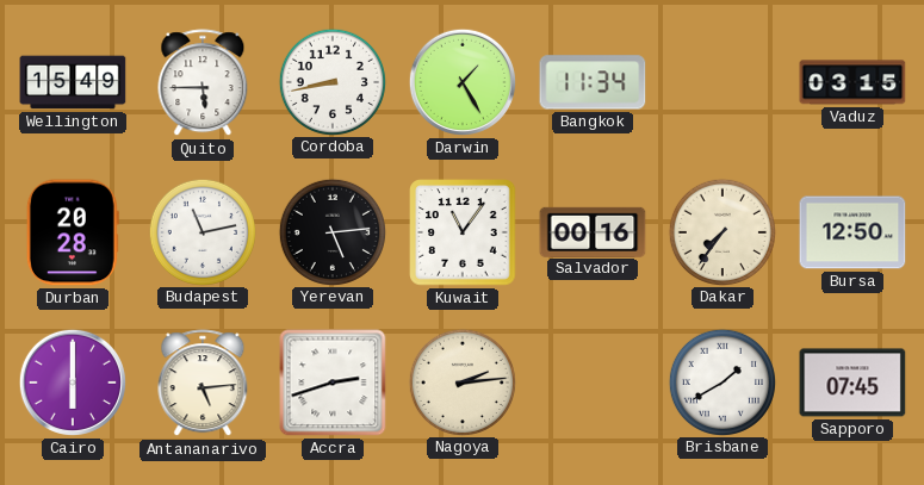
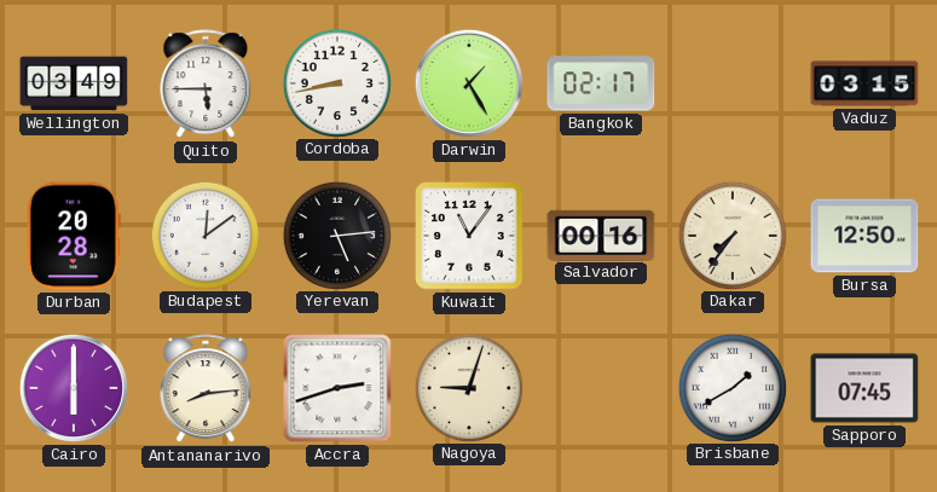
Wellington: 15:49 -> 03:49 (74, 83)
Bangkok: 11:34 -> 02:17 (601, 83)
Budapest: 11:13 -> 12:09 (206, 235)
Antananarivo: 5:14 -> 8:14 (206, 389)
Nagoya: 2:14 -> 9:03 (469, 387)
